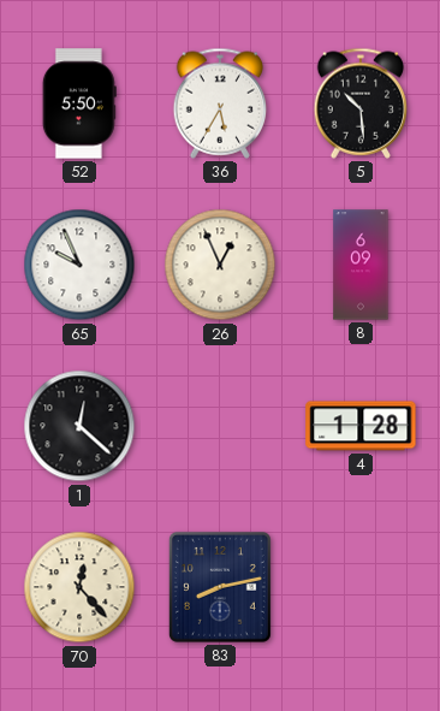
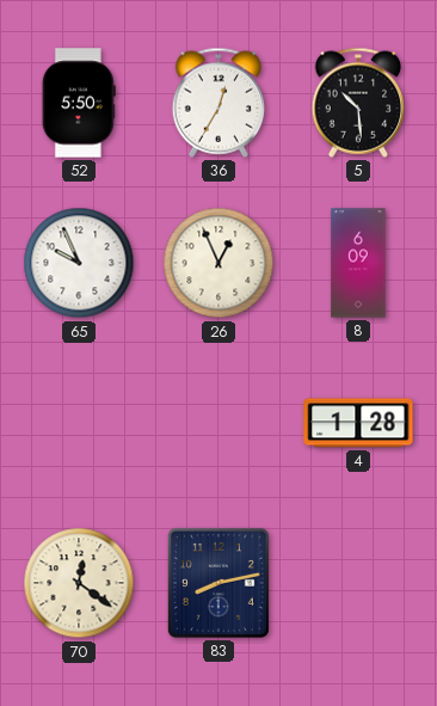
36: 5:35 -> 12:35 (219, 103)
1: 12:22 -> none (79, 426)
70: 12:23 -> 12:21 (79, 583)
